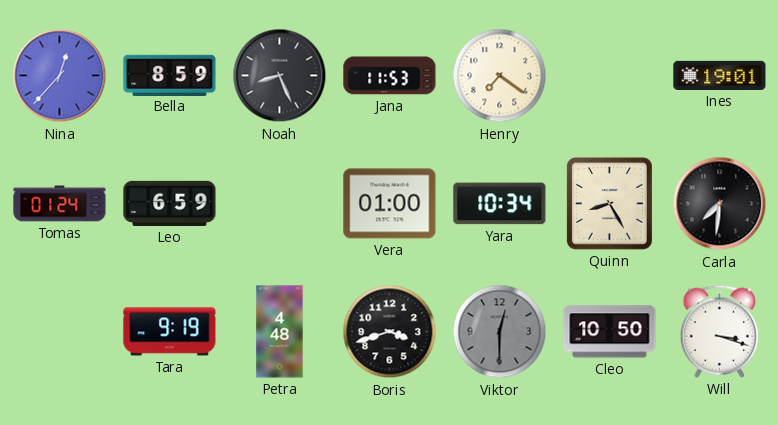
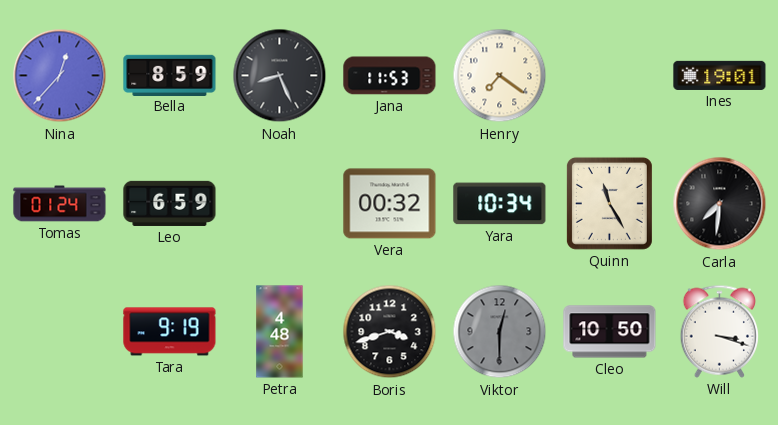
Vera: 01:00 -> 00:32 (390, 204)
Quinn: 8:25 -> 11:25 (609, 203)
